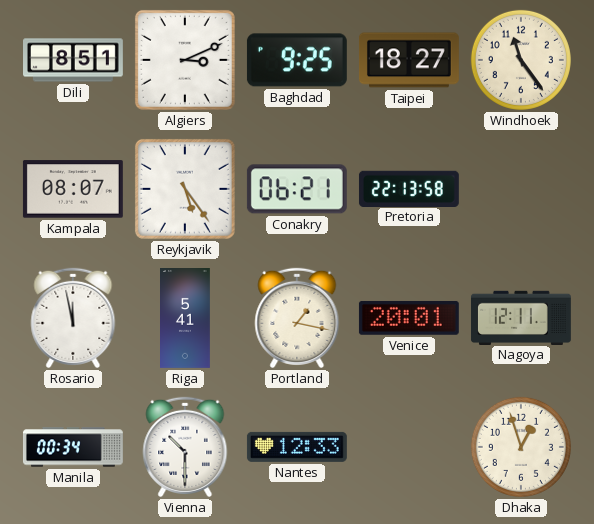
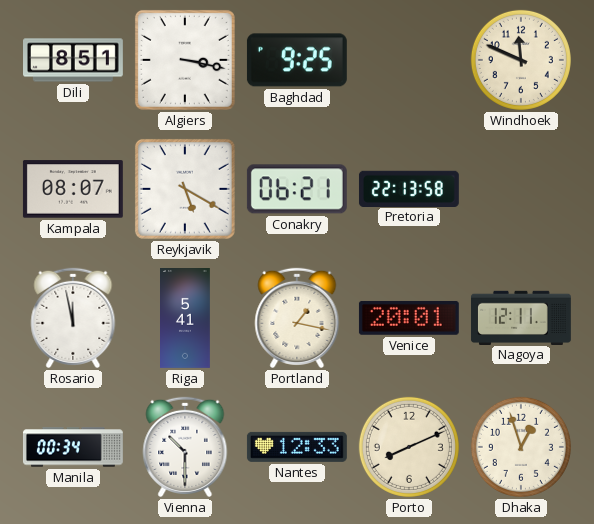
Algiers: 3:11 -> 3:17 (185, 60)
Taipei: 18:27 -> none (409, 60)
Windhoek: 11:24 -> 11:49 (521, 60)
Reykjavik: 5:24 -> 5:20 (185, 189)
Porto: none -> 8:11 (409, 447)
